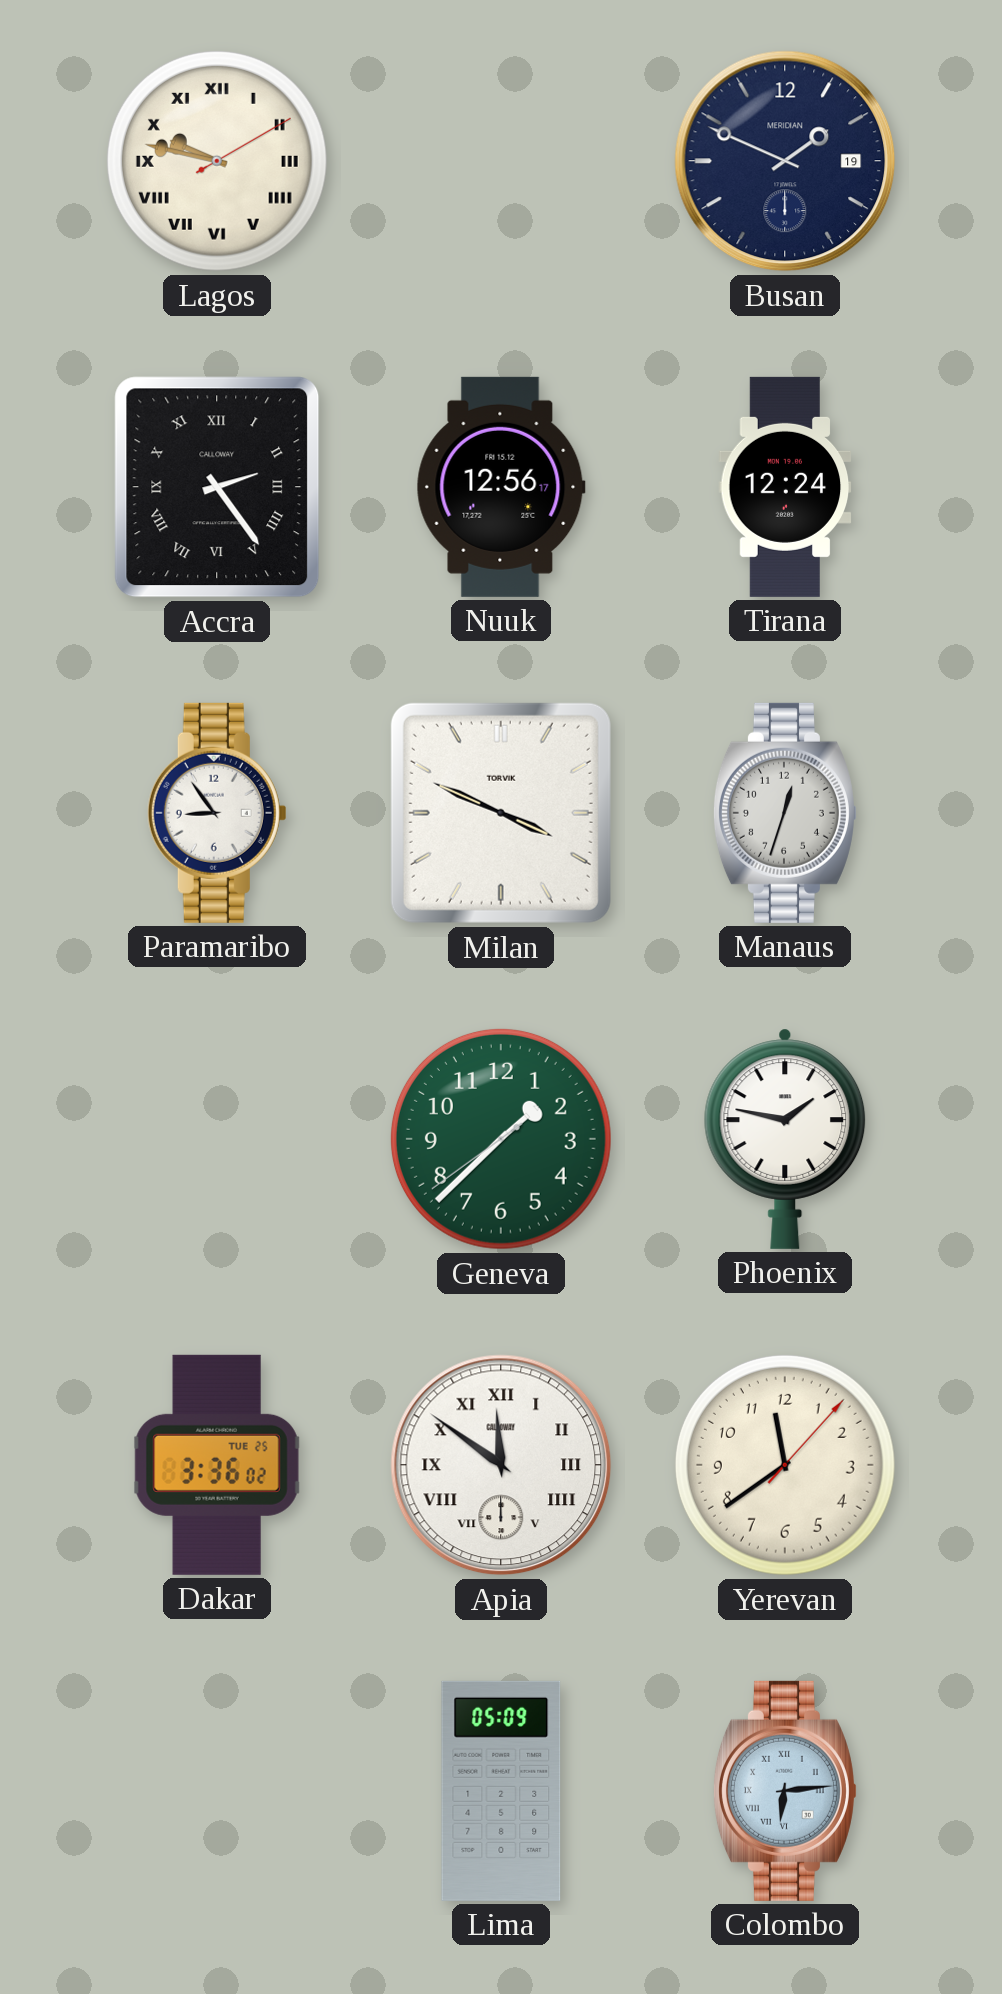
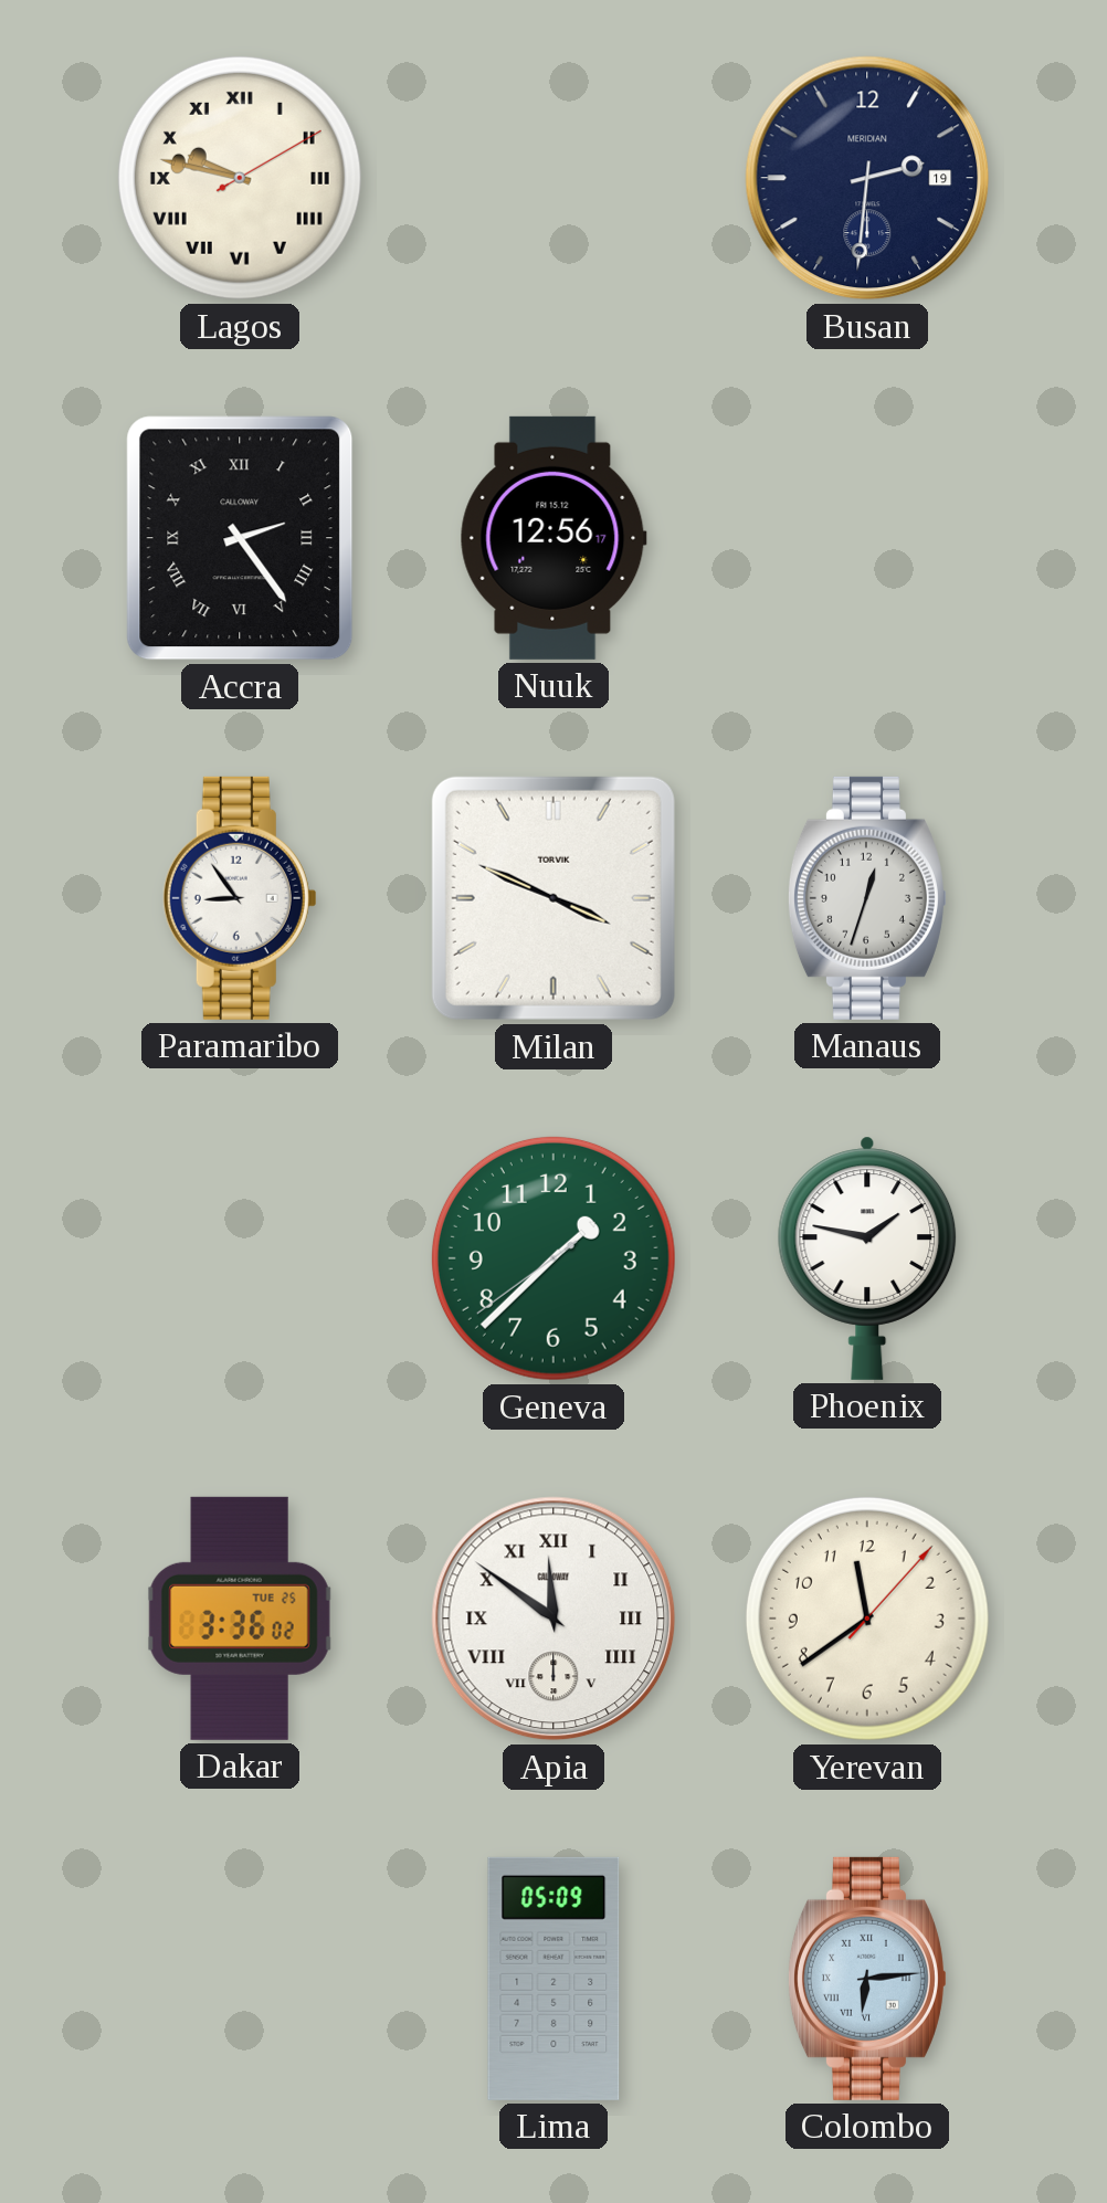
Busan: 1:49 -> 2:31 (867, 178)
Tirana: 12:24 -> none (785, 487)
